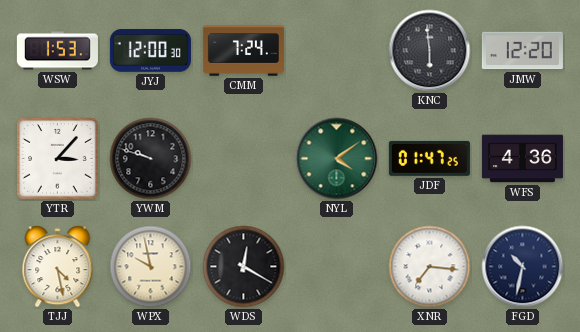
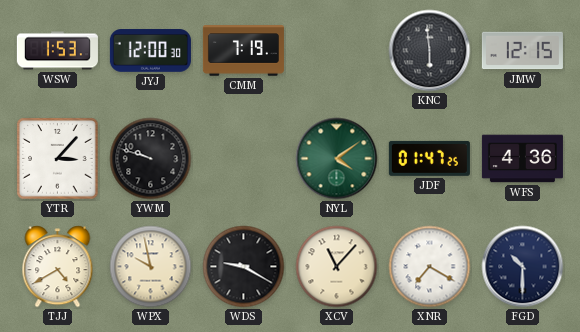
CMM: 7:24 -> 7:19 (243, 51)
JMW: 12:20 -> 12:15 (522, 51)
TJJ: 4:28 -> 4:40 (58, 267)
WDS: 12:20 -> 9:20 (244, 267)
XCV: none -> 11:07 (337, 267)
XNR: 7:16 -> 7:20 (430, 267)
FGD: 10:32 -> 10:30 (523, 267)
